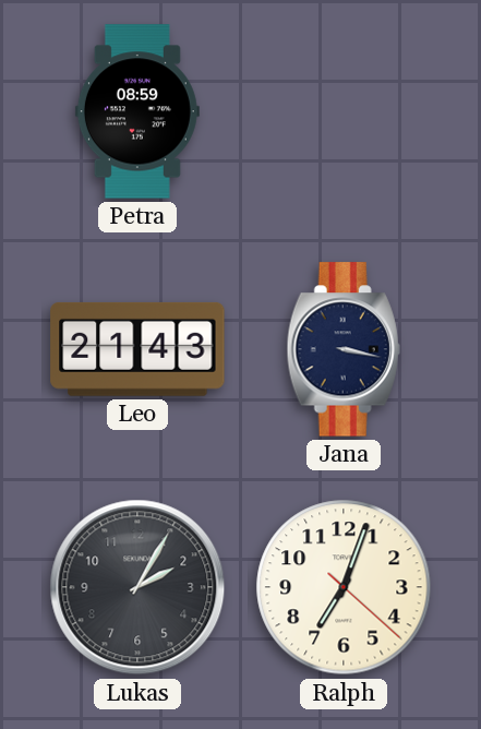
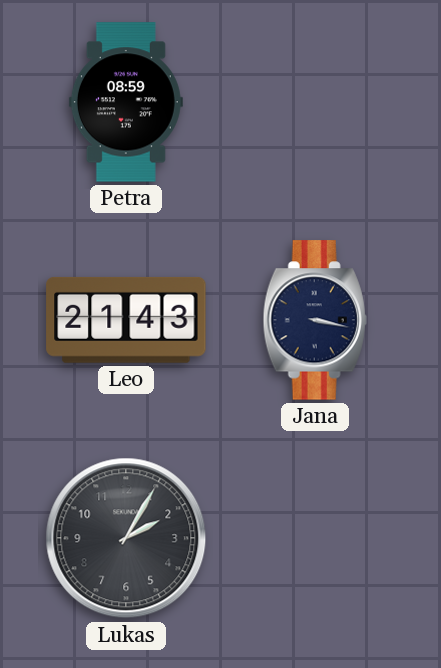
Ralph: 7:03 -> none (344, 587)
